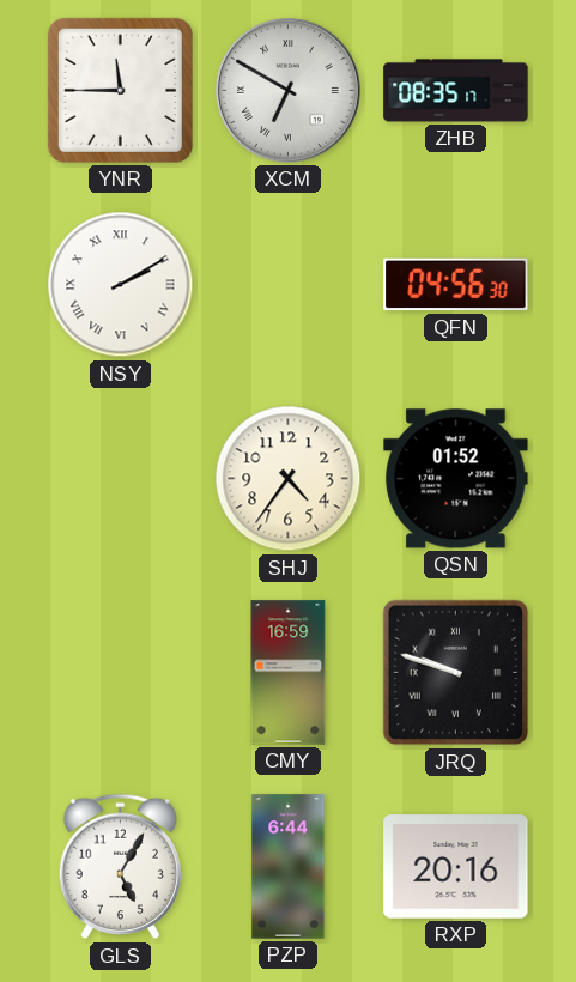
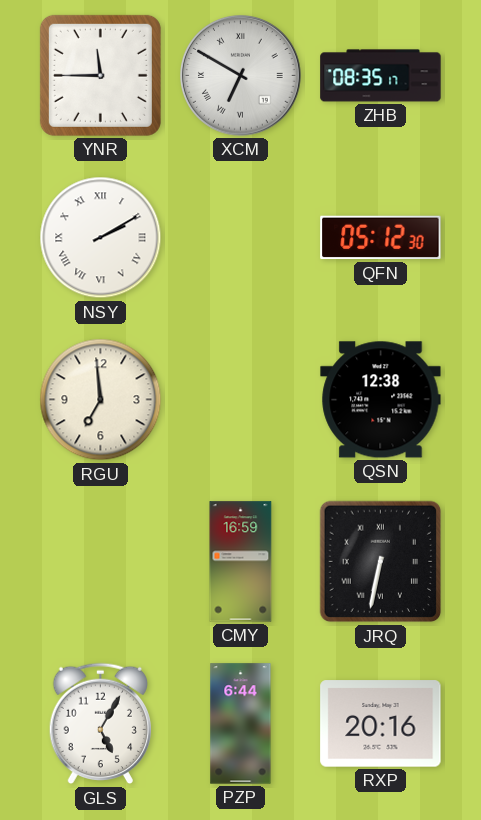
QFN: 04:56 -> 05:12 (381, 238)
RGU: none -> 6:59 (101, 400)
SHJ: 4:36 -> none (289, 479)
QSN: 01:52 -> 12:38 (381, 400)
JRQ: 9:48 -> 6:32 (381, 562)
